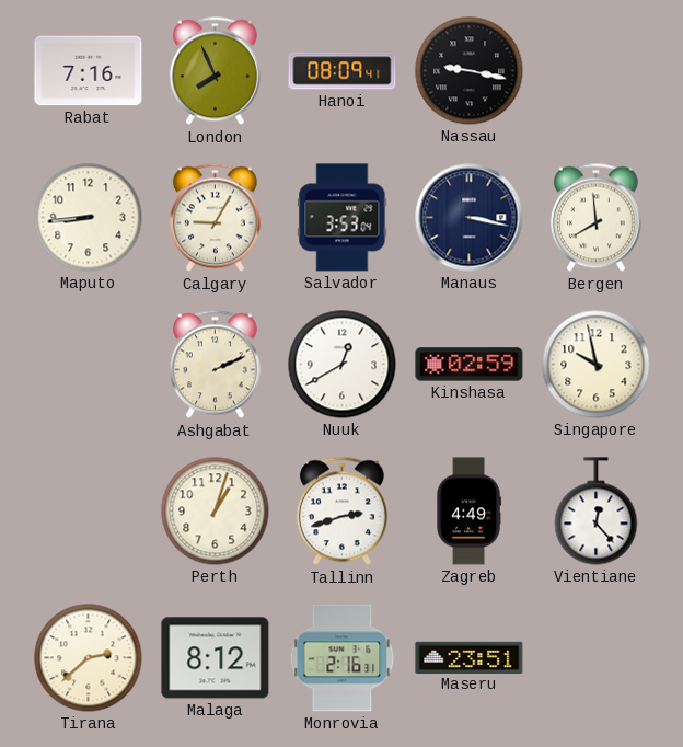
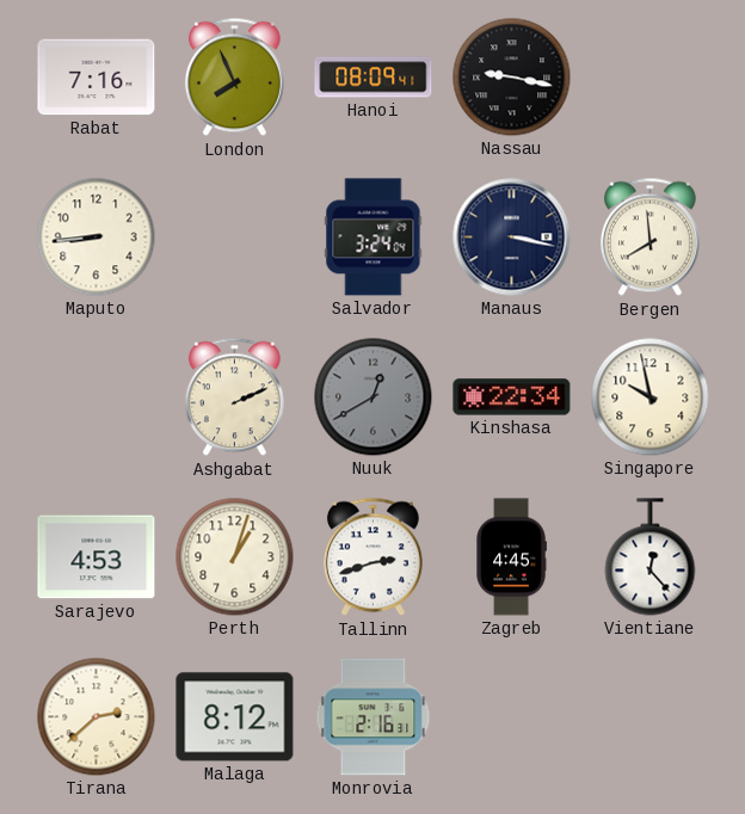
Calgary: 9:05 -> none (215, 218)
Salvador: 3:53 -> 3:24 (374, 238)
Nuuk dial: white -> grey (374, 397)
Kinshasa: 02:59 -> 22:34 (512, 397)
Sarajevo: none -> 4:53 (97, 557)
Zagreb: 4:49 -> 4:45 (511, 557)
Maseru: 23:51 -> none (470, 657)
